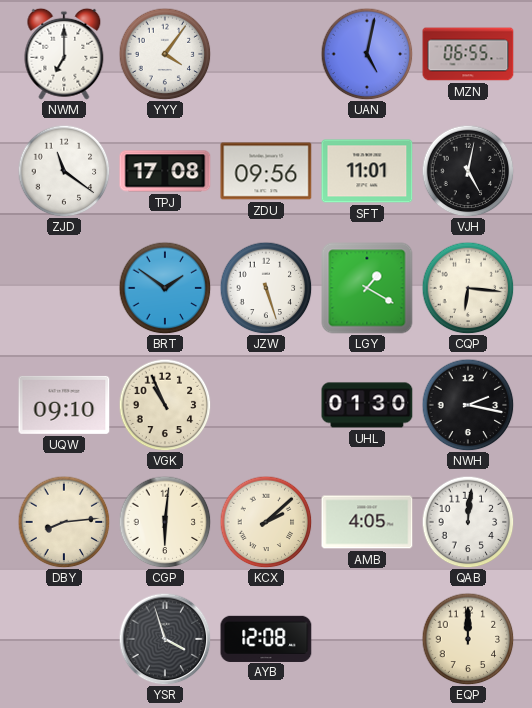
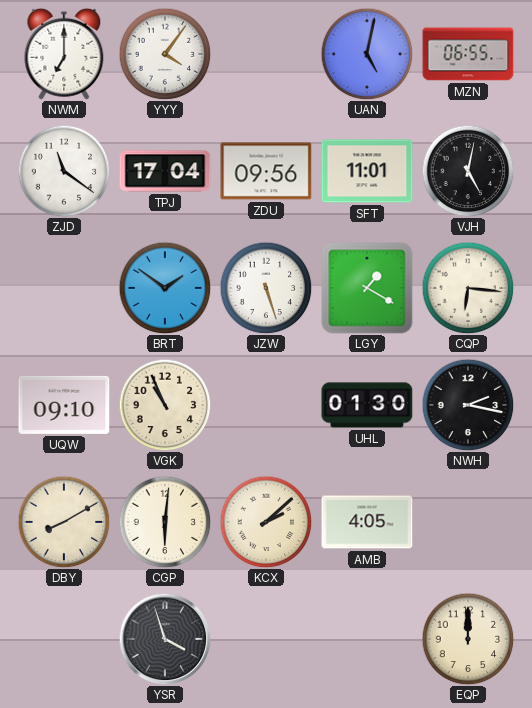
TPJ: 17:08 -> 17:04 (165, 171)
DBY: 8:14 -> 8:10 (64, 522)
QAB: 12:01 -> none (468, 522)
AYB: 12:08 -> none (266, 638)
